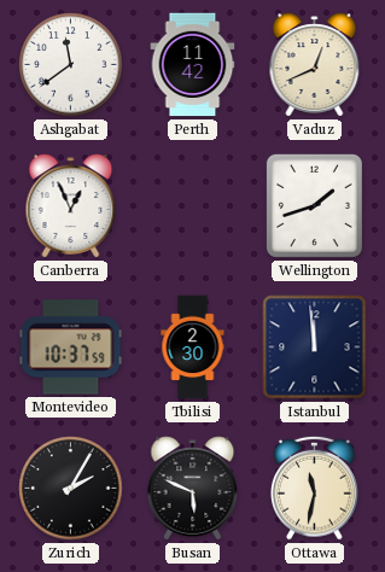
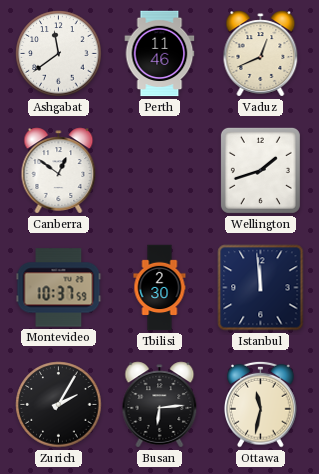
Perth: 11:42 -> 11:46 (160, 54)
Canberra: 12:56 -> 12:51 (59, 171)
Busan: 5:49 -> 6:14 (160, 405)
